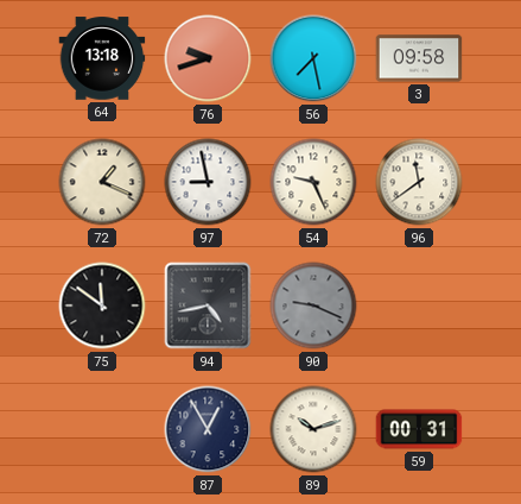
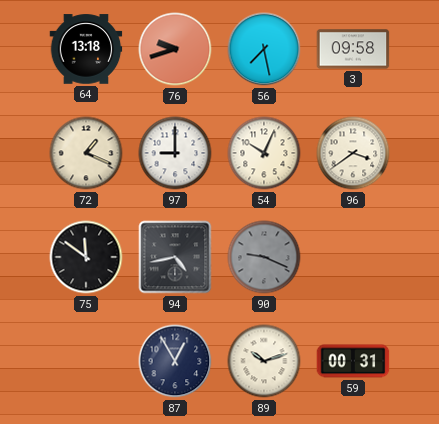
97: 8:58 -> 9:00 (175, 153)
54: 9:26 -> 10:04 (264, 153)
96: 11:39 -> 3:39 (353, 153)
